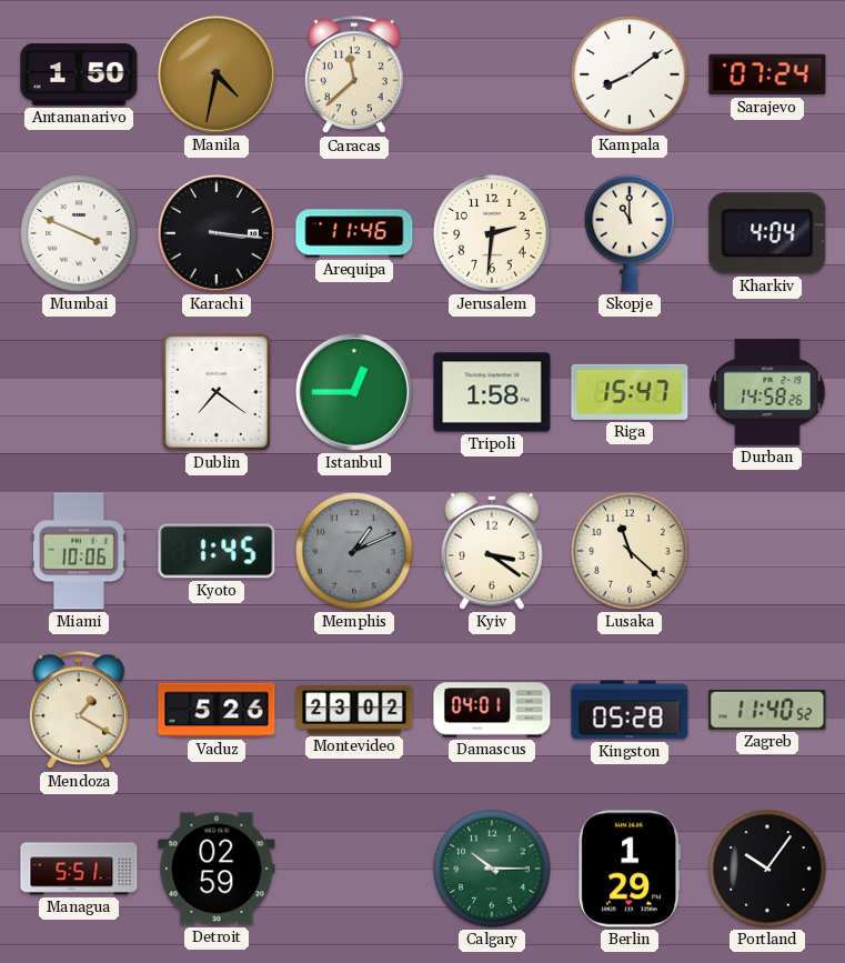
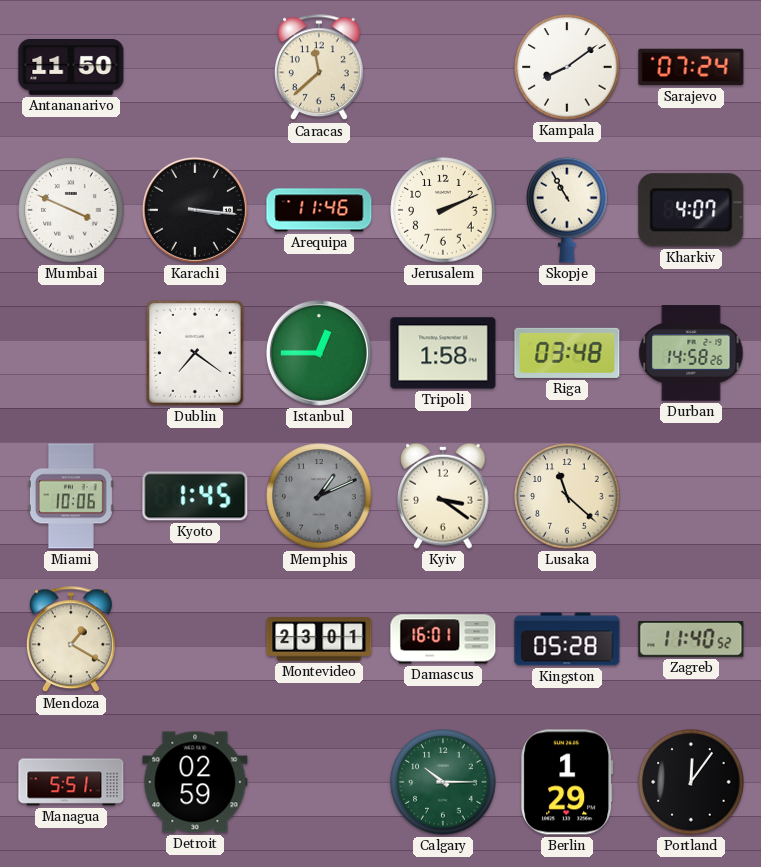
Antananarivo: 1:50 -> 11:50 (71, 67)
Manila: 4:32 -> none (217, 74)
Jerusalem: 2:31 -> 2:11 (443, 210)
Skopje: 11:00 -> 10:55 (567, 210)
Kharkiv: 4:04 -> 4:07 (691, 210)
Riga: 15:47 -> 03:48 (567, 353)
Vaduz: 5:26 -> none (217, 710)
Montevideo: 23:02 -> 23:01 (319, 639)
Damascus: 04:01 -> 16:01 (443, 639)
Portland: 10:06 -> 12:06 (691, 782)
